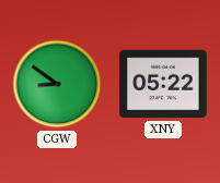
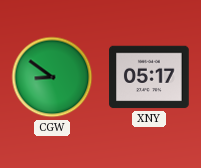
XNY: 05:22 -> 05:17 (149, 77)
